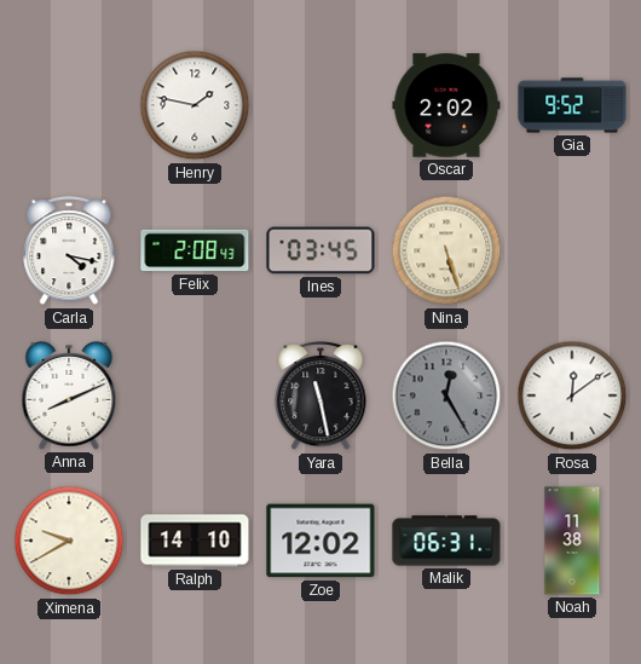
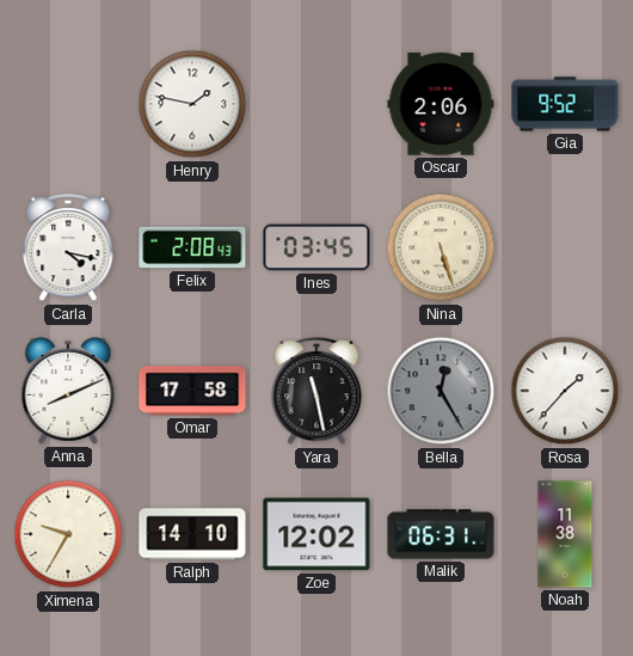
Oscar: 2:02 -> 2:06 (441, 104)
Omar: none -> 17:58 (192, 391)
Rosa: 12:09 -> 1:37 (565, 391)
Ximena: 9:40 -> 9:35 (68, 534)
